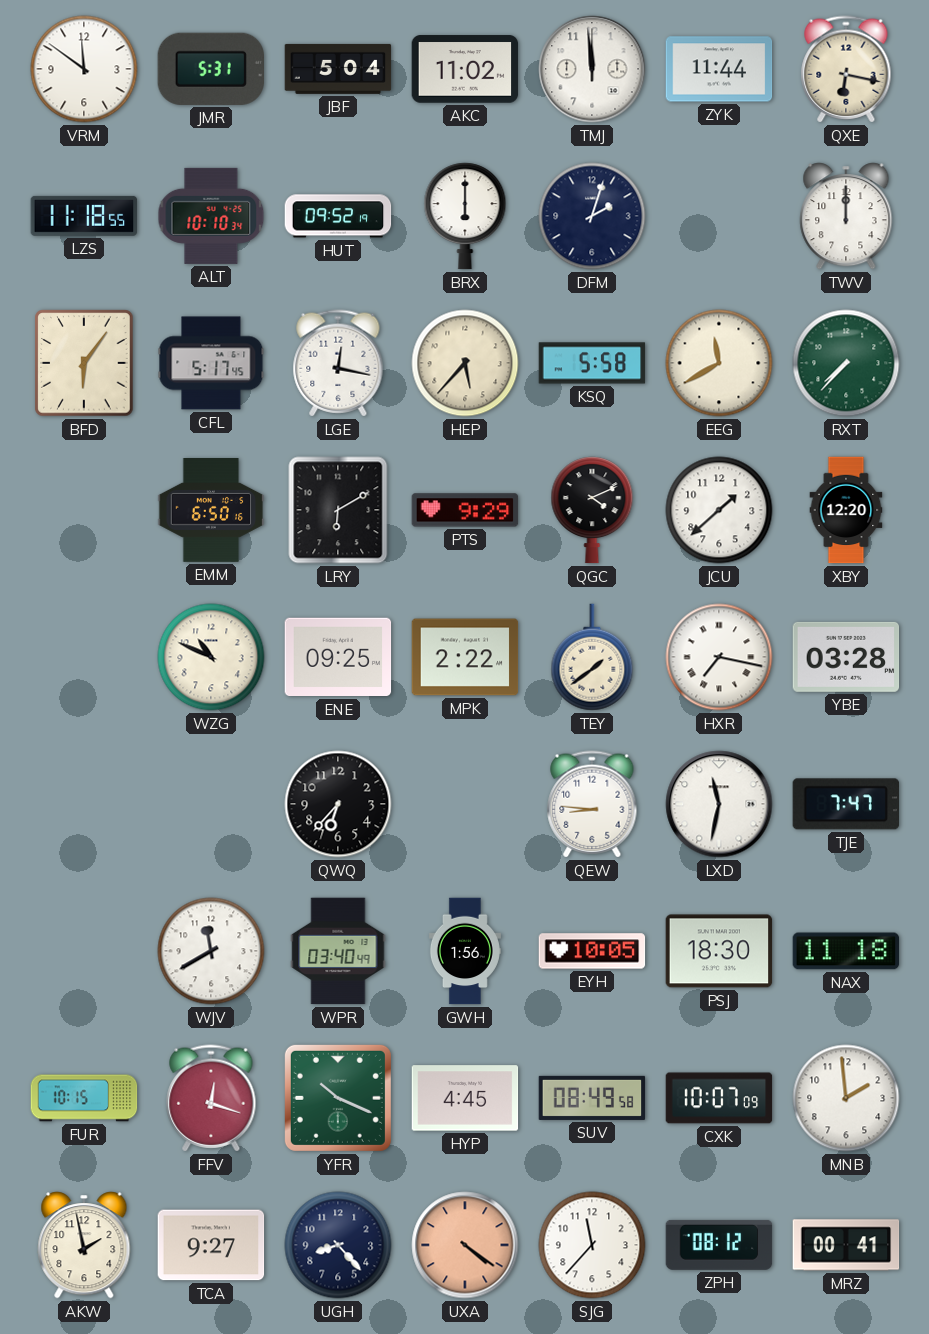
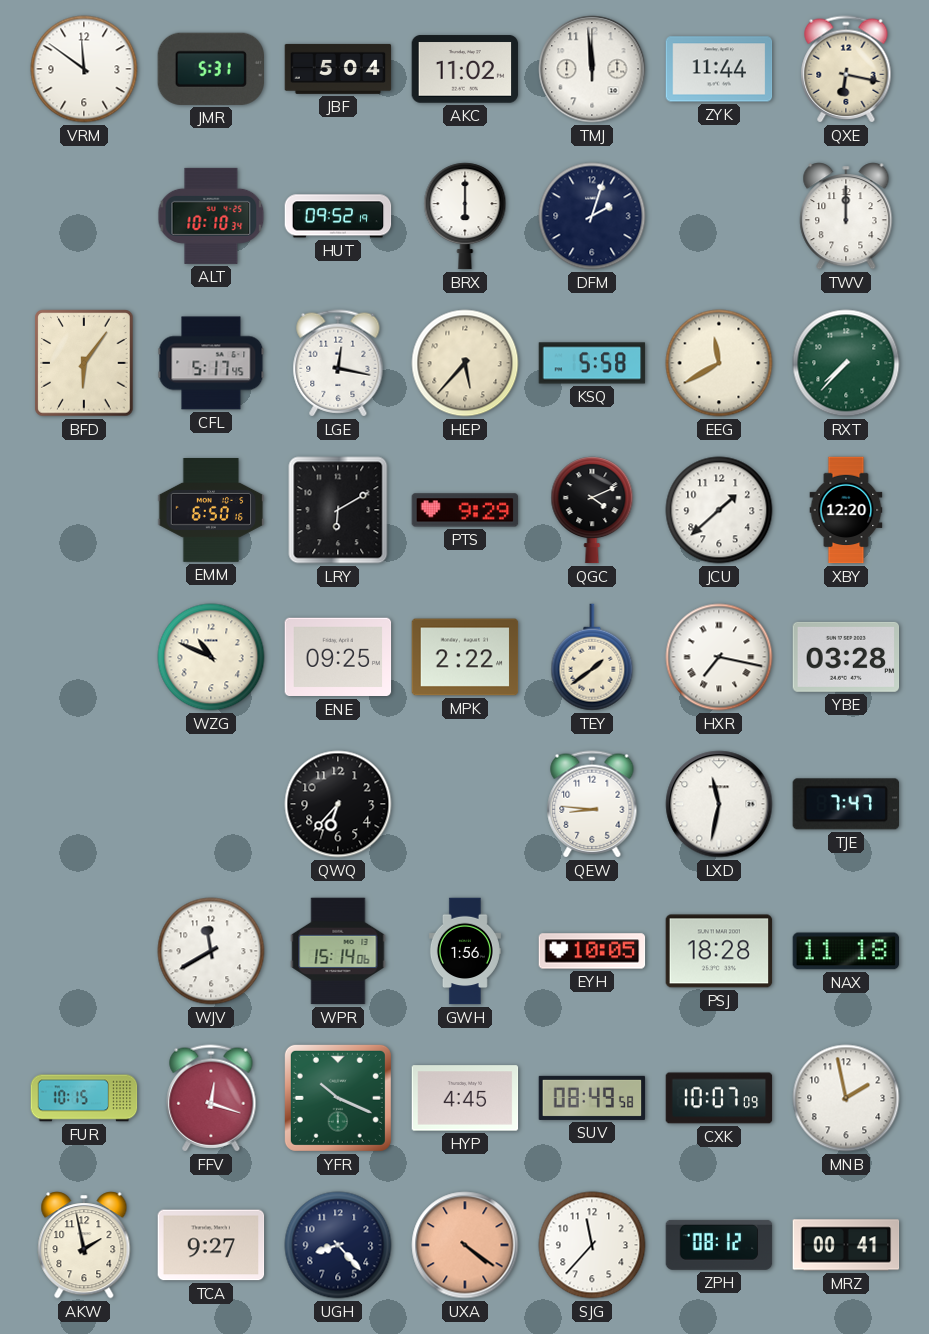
LZS: 11:18 -> none (84, 216)
WPR: 03:40 -> 15:14 (338, 951)
PSJ: 18:30 -> 18:28 (719, 951)
MNB: 1:59 -> 1:58 (846, 1098)
